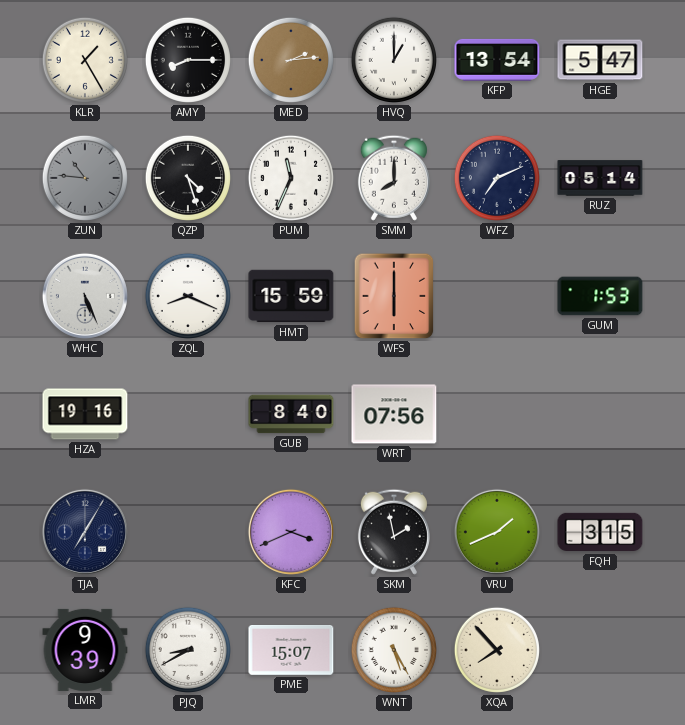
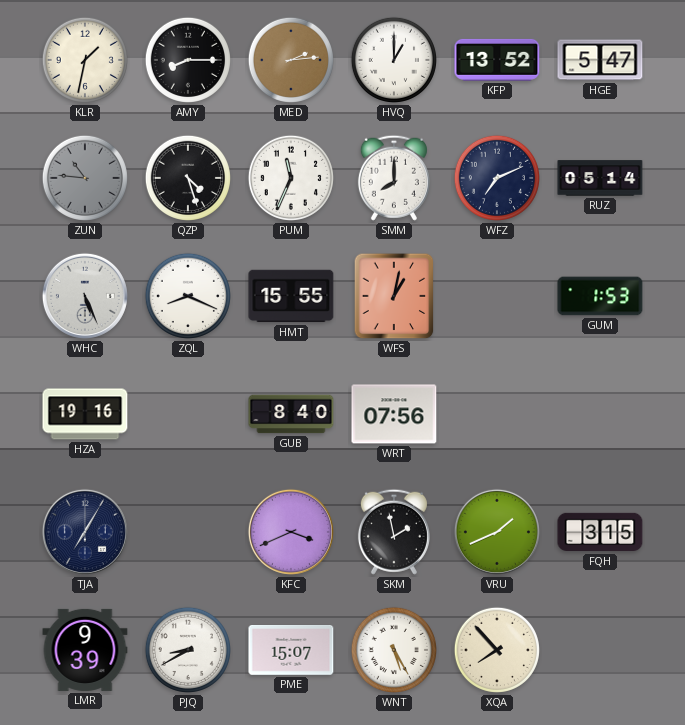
KLR: 1:25 -> 1:32 (85, 60)
KFP: 13:54 -> 13:52 (497, 60)
HMT: 15:59 -> 15:55 (291, 296)
WFS: 6:00 -> 1:02 (394, 296)
